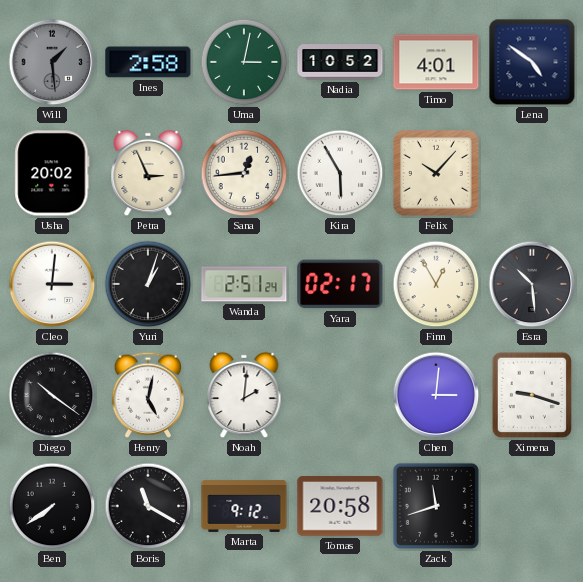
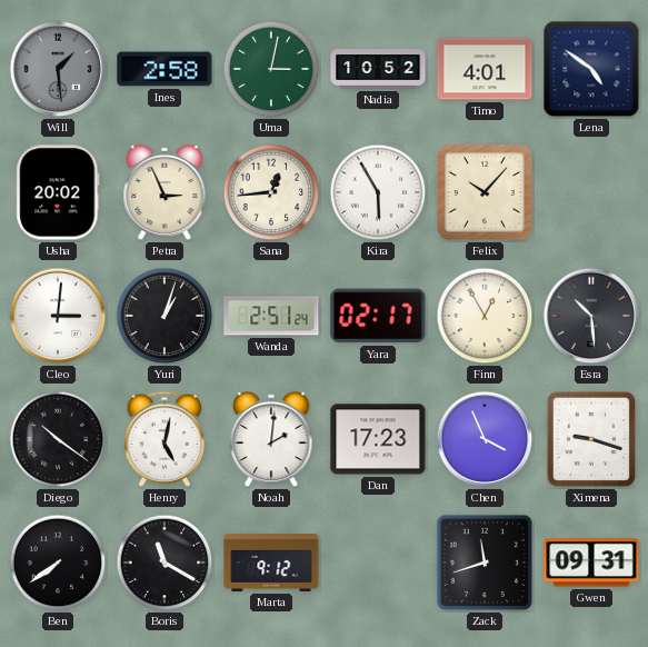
Dan: none -> 17:23 (378, 439)
Chen: 3:01 -> 3:56 (485, 439)
Tomas: 20:58 -> none (340, 506)
Gwen: none -> 09:31 (591, 563)
